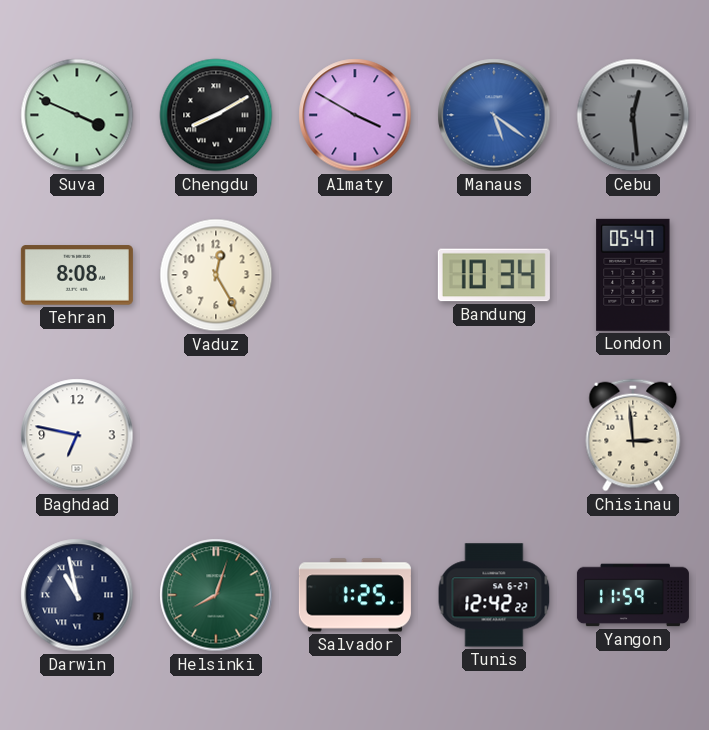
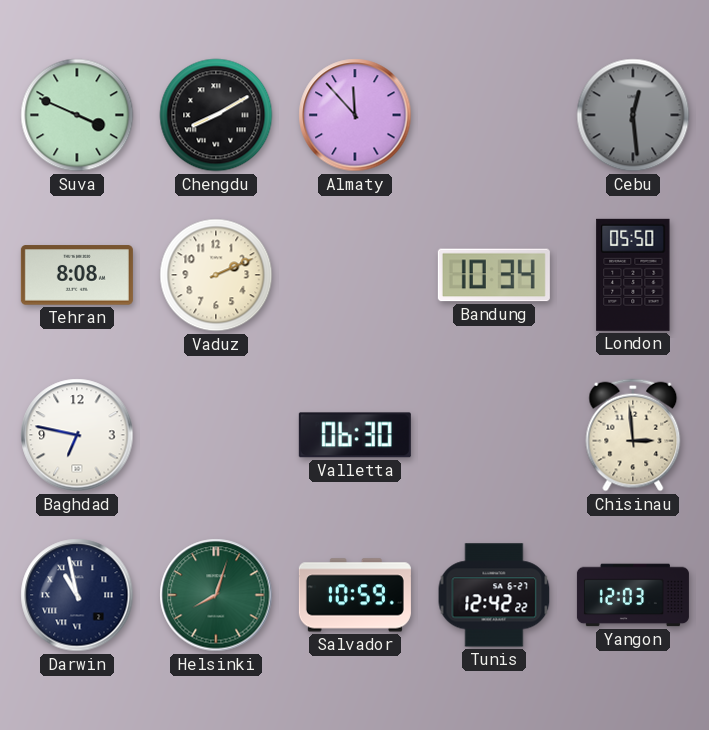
Almaty: 3:50 -> 11:53 (355, 115)
Manaus: 5:21 -> none (494, 115)
Vaduz: 12:25 -> 2:11 (216, 275)
London: 05:47 -> 05:50 (633, 275)
Valletta: none -> 06:30 (355, 435)
Salvador: 1:25 -> 10:59 (355, 595)
Yangon: 11:59 -> 12:03 (633, 595)
